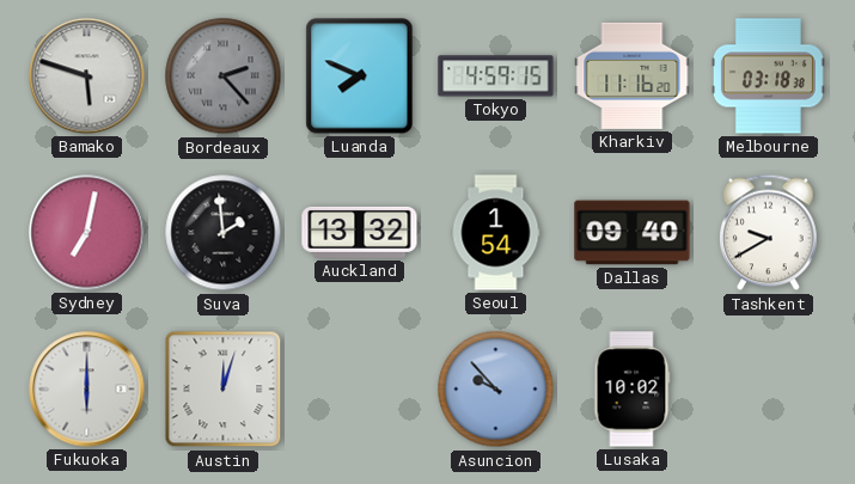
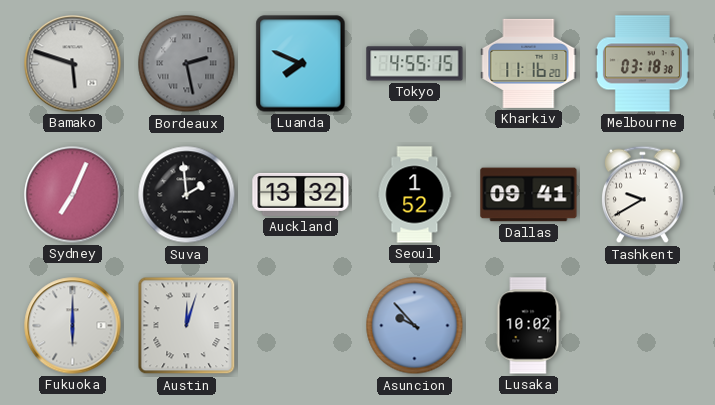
Bordeaux: 2:23 -> 2:28 (187, 64)
Tokyo: 4:59 -> 4:55 (415, 64)
Sydney: 7:02 -> 7:04 (73, 195)
Seoul: 1:54 -> 1:52 (415, 195)
Dallas: 09:40 -> 09:41 (529, 195)
